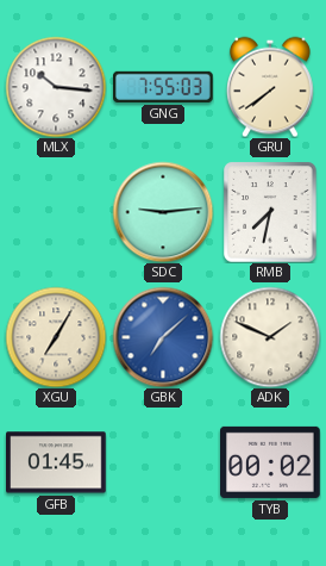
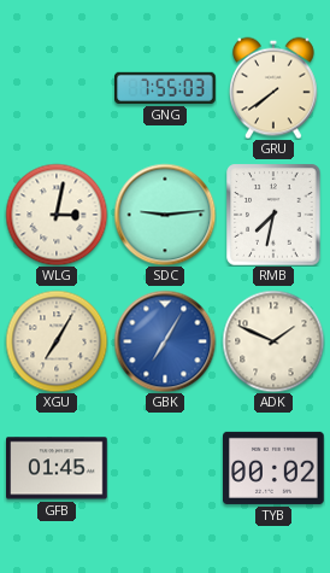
MLX: 10:16 -> none (56, 87)
WLG: none -> 3:02 (57, 215)
GBK: 7:08 -> 7:05 (165, 341)
